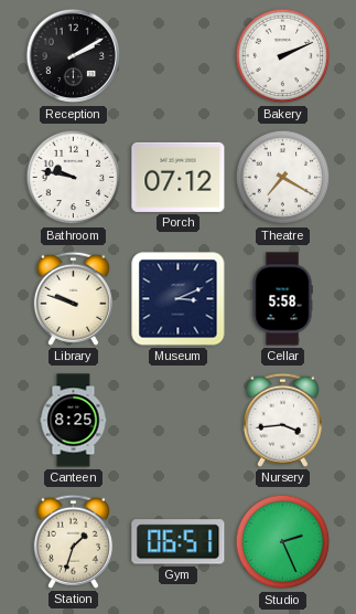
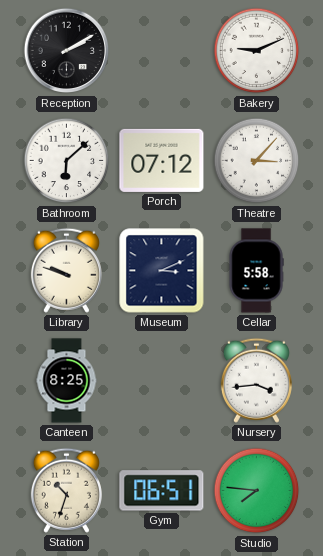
Bakery: 2:11 -> 9:11 (257, 51)
Bathroom: 9:47 -> 6:08 (67, 161)
Theatre: 7:20 -> 3:07 (257, 161)
Station: 1:33 -> 10:33 (66, 490)
Studio: 2:26 -> 7:46 (257, 491)
